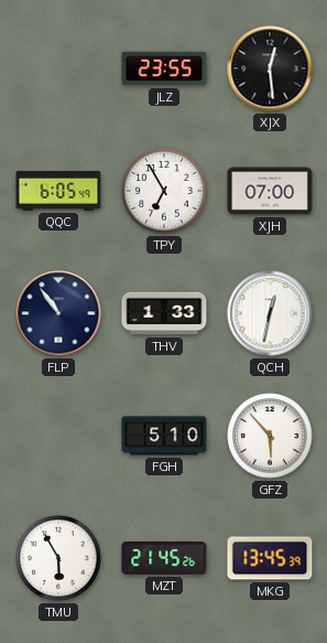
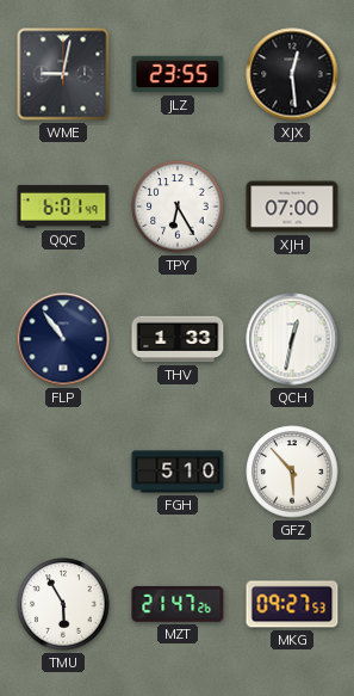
WME: none -> 9:02 (63, 74)
QQC: 6:05 -> 6:01 (63, 207)
TPY: 6:55 -> 6:25 (178, 207)
MZT: 21:45 -> 21:47 (178, 605)
MKG: 13:45 -> 09:27 (292, 604)
